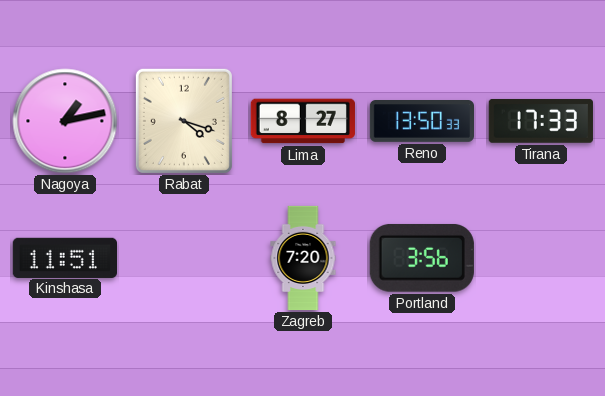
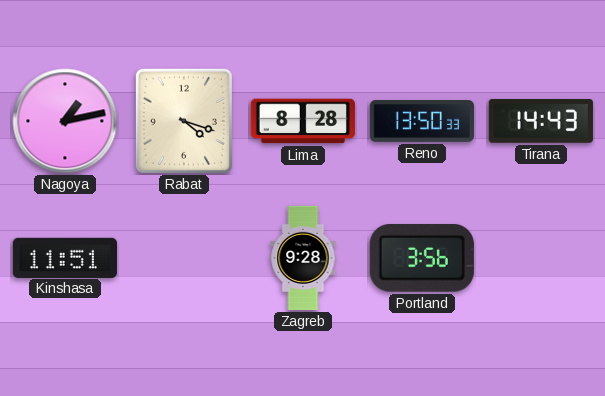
Lima: 8:27 -> 8:28 (302, 121)
Tirana: 17:33 -> 14:43 (541, 121)
Zagreb: 7:20 -> 9:28 (303, 258)
